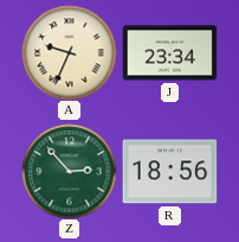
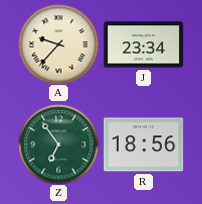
A: 9:34 -> 9:37 (58, 44)
Z: 2:53 -> 6:54 (58, 144)
